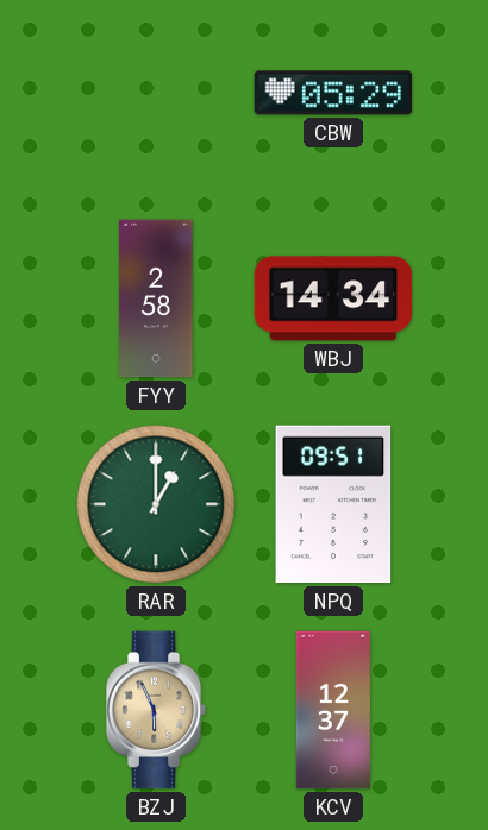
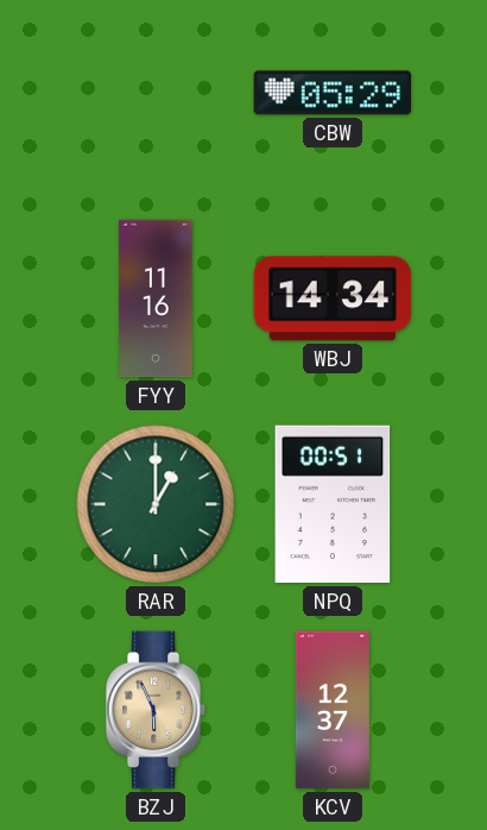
FYY: 2:58 -> 11:16 (156, 298)
NPQ: 09:51 -> 00:51 (333, 504)
